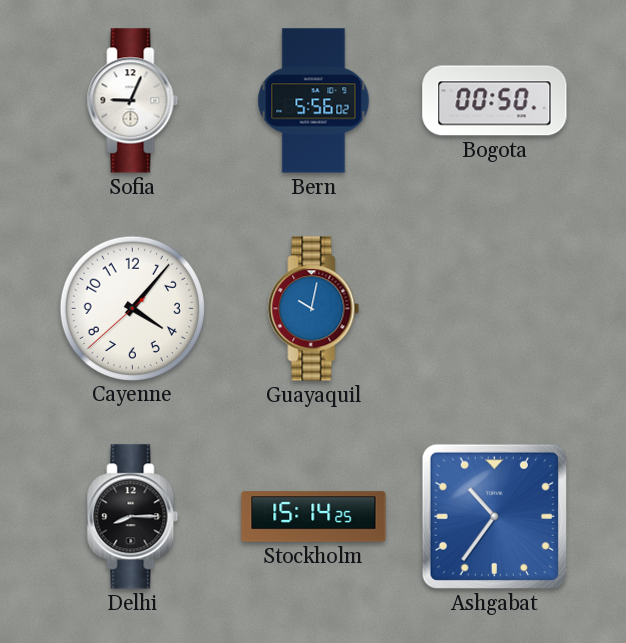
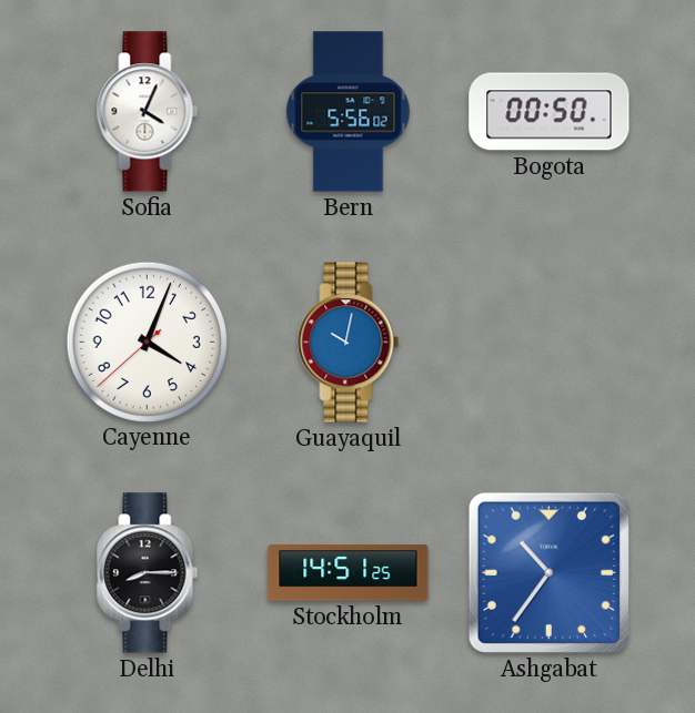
Sofia: 9:04 -> 4:04 (148, 112)
Cayenne: 4:06 -> 4:03 (147, 342)
Stockholm: 15:14 -> 14:51 (349, 573)
